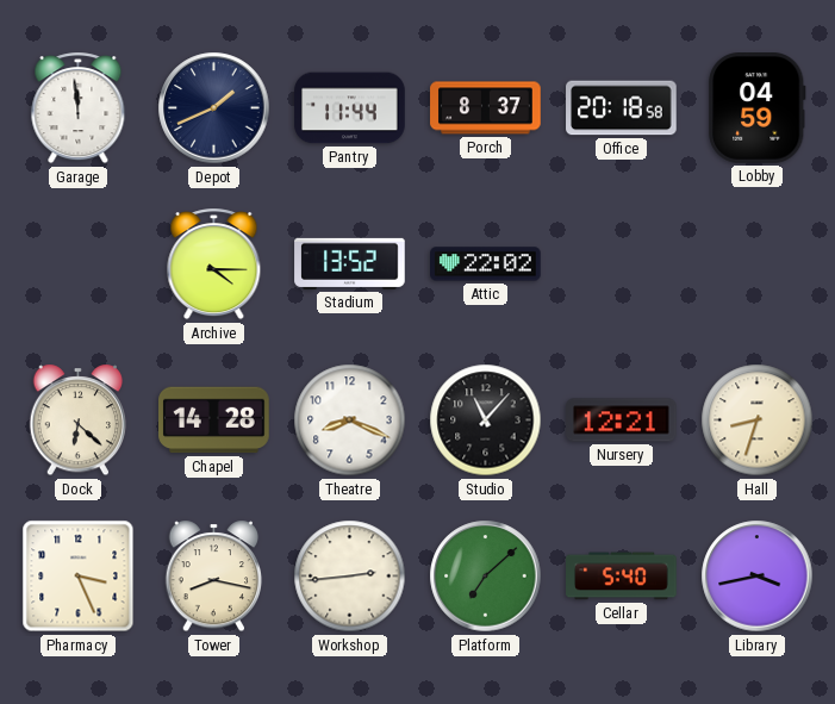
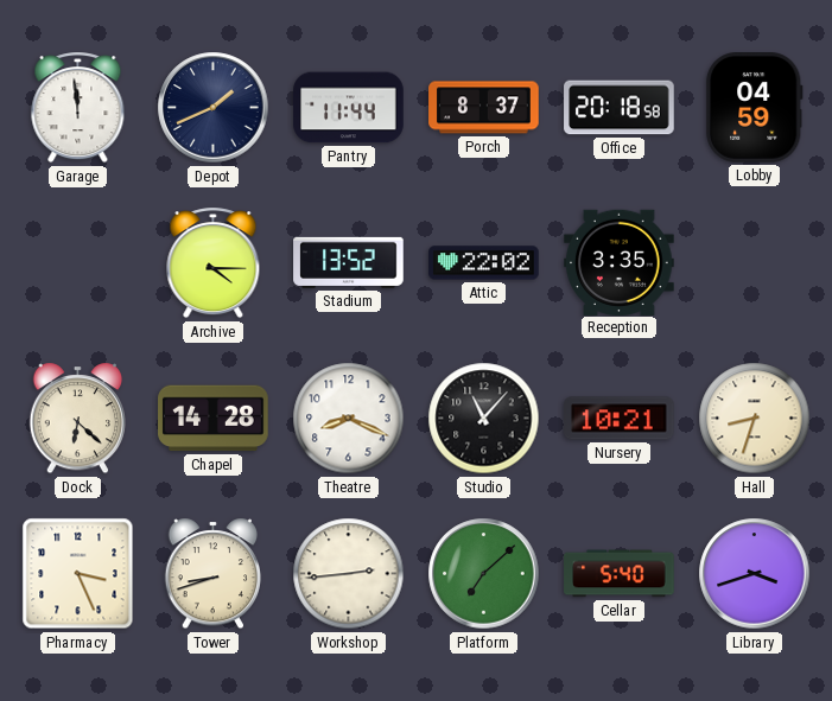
Reception: none -> 3:35 (620, 262)
Nursery: 12:21 -> 10:21 (620, 419)
Tower: 8:17 -> 8:42 (214, 574)
Library: 3:43 -> 3:42 (755, 574)
